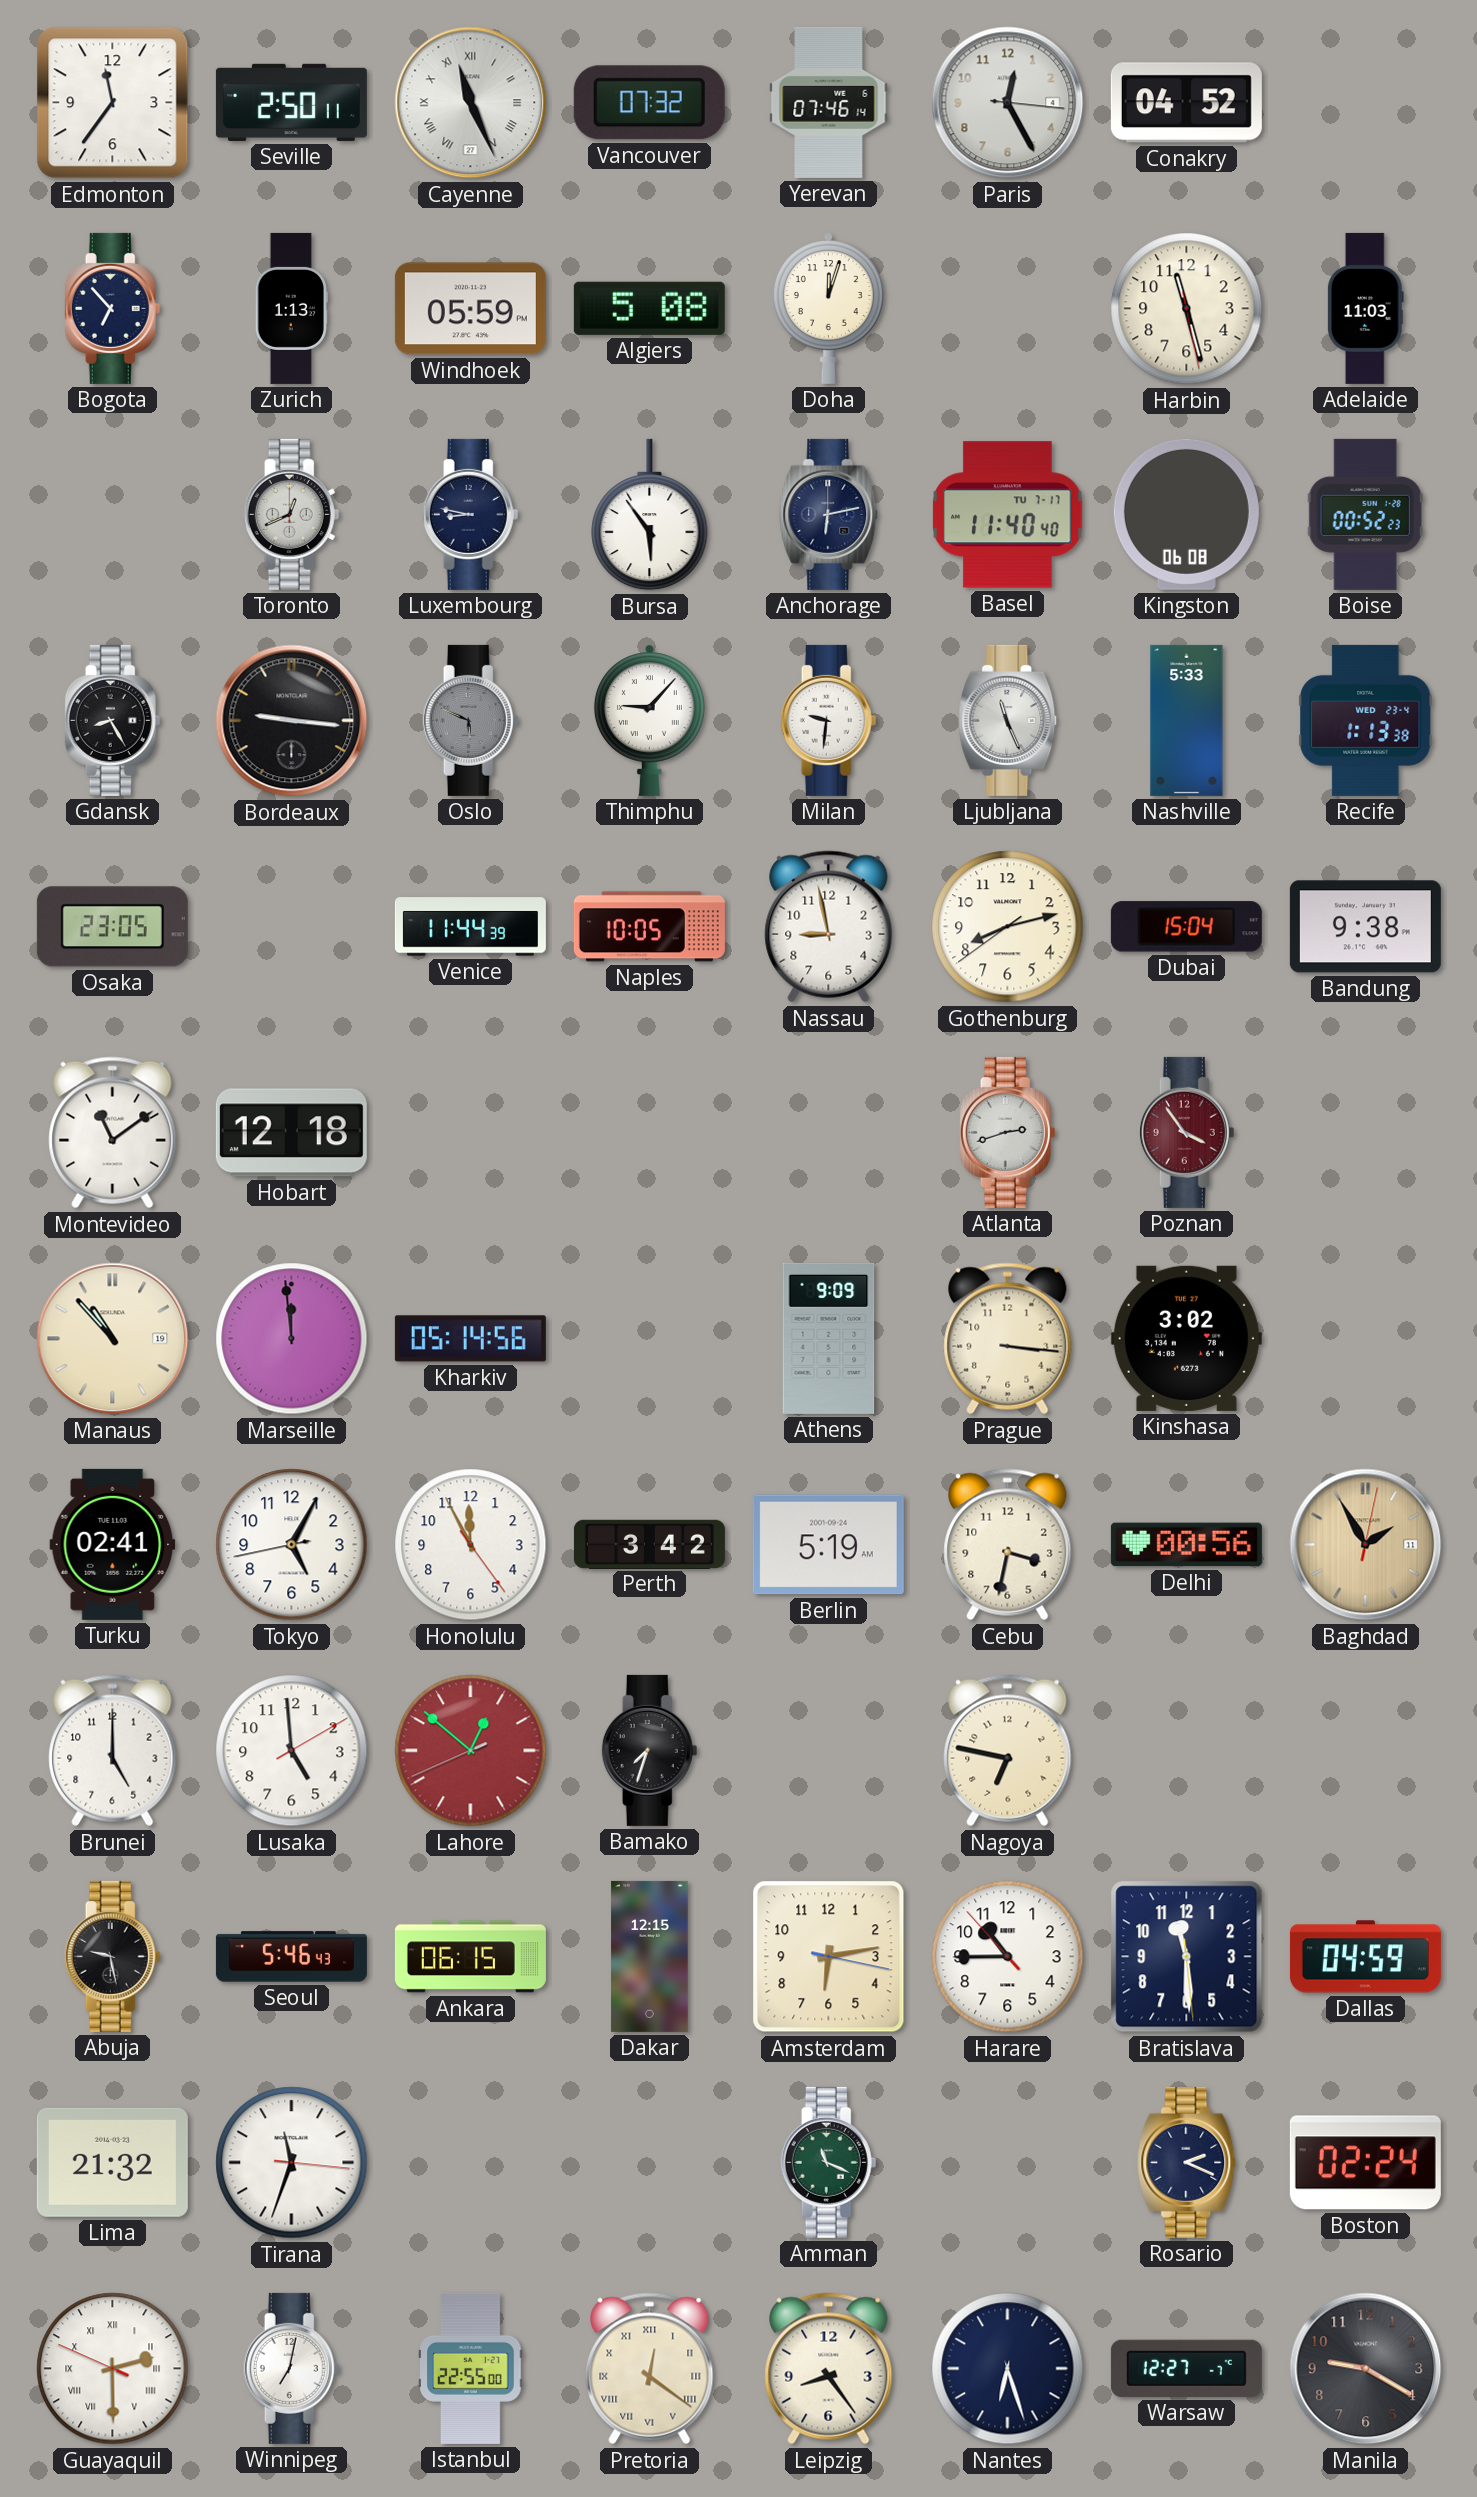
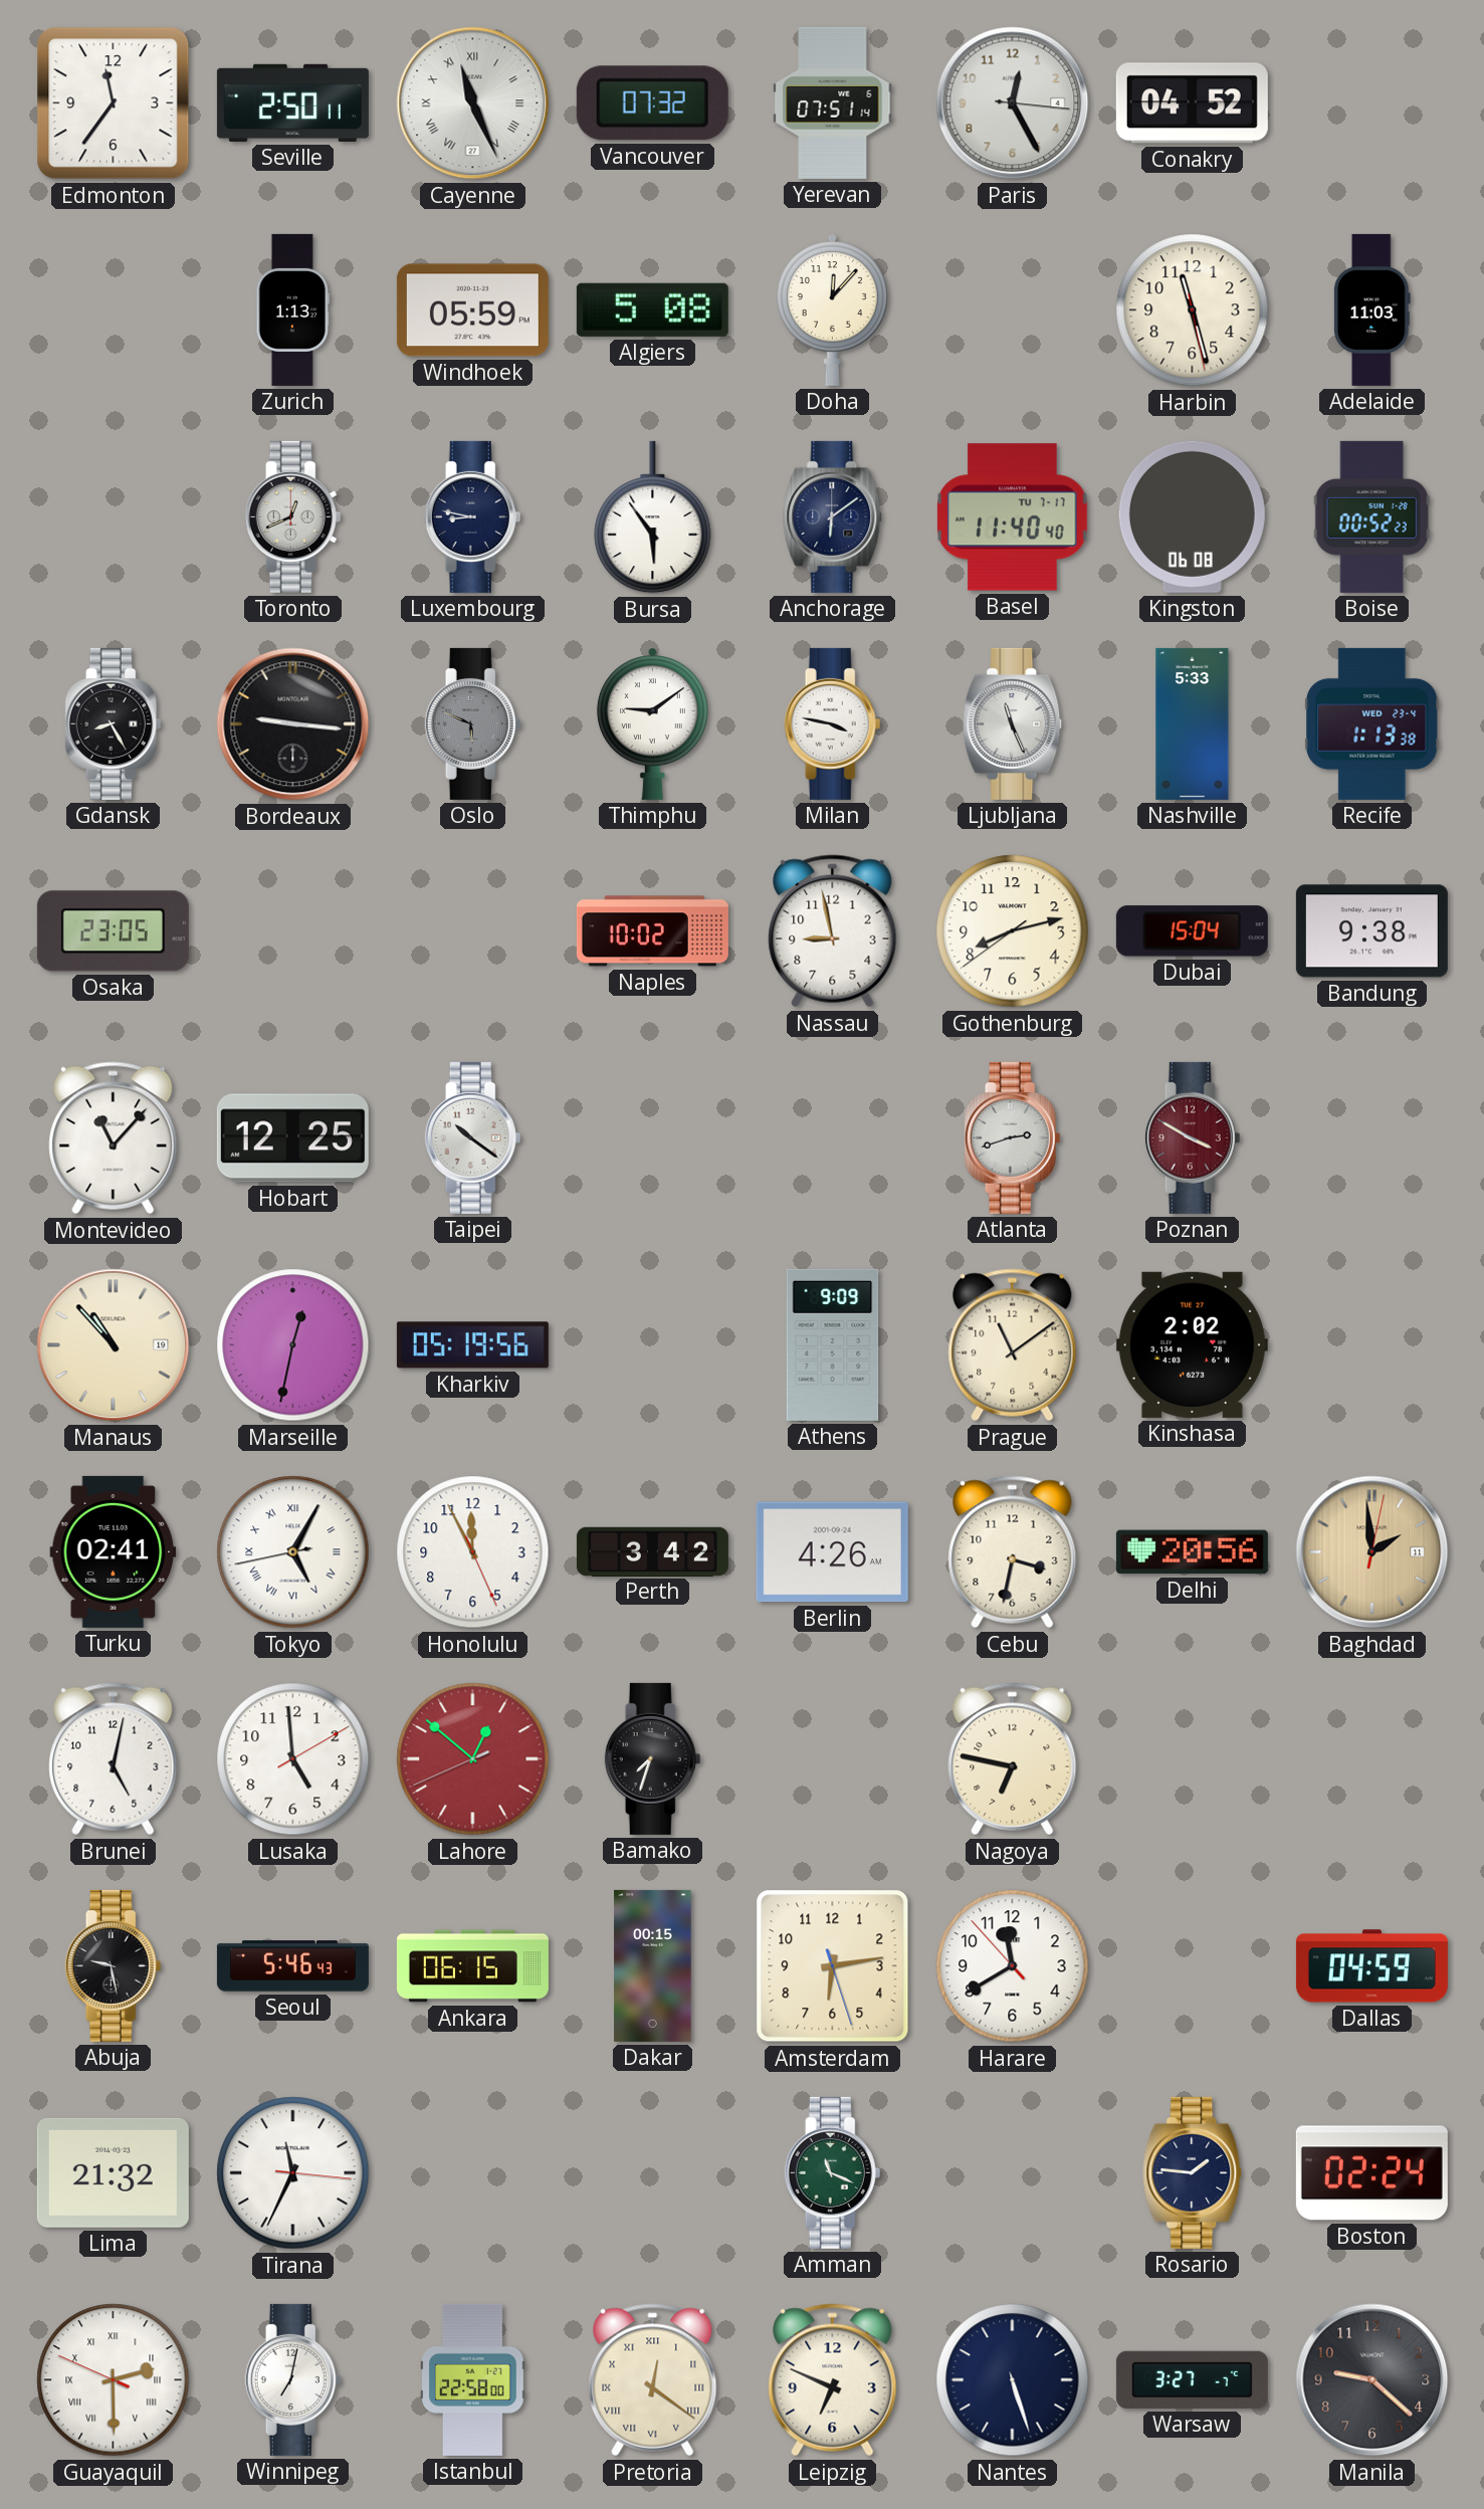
Yerevan: 07:46 -> 07:51 (833, 102)
Bogota: 6:53 -> none (113, 308)
Doha: 12:03 -> 12:07 (832, 309)
Anchorage: 6:13 -> 6:09 (833, 516)
Thimphu: 9:07 -> 9:09 (652, 723)
Milan: 9:31 -> 3:47 (833, 723)
Venice: 11:44 -> none (470, 927)
Naples: 10:05 -> 10:02 (652, 931)
Montevideo: 11:09 -> 11:07 (114, 1138)
Hobart: 12:18 -> 12:25 (292, 1138)
Taipei: none -> 10:21 (473, 1137)
Poznan: 3:54 -> 3:50 (1193, 1137)
Marseille: 11:59 -> 12:32 (293, 1345)
Kharkiv: 05:14 -> 05:19 (472, 1345)
Prague: 3:16 -> 11:09 (1013, 1345)
Kinshasa: 3:02 -> 2:02 (1192, 1344)
Tokyo numerals: Arabic -> Roman (293, 1552)
Honolulu: 11:55:24 -> 11:55:26 (473, 1552)
Berlin: 5:19 -> 4:26 (832, 1552)
Delhi: 00:56 -> 20:56 (1192, 1552)
Baghdad: 1:55 -> 1:59 (1372, 1552)
Brunei: 5:00 -> 5:02 (114, 1759)
Dakar: 12:15 -> 00:15 (653, 1965)
Amsterdam: 6:13:17 -> 6:13:27 (833, 1966)
Harare: 10:44 -> 11:39 (1013, 1966)
Bratislava: 11:29 -> none (1187, 1957)
Tirana: 11:33 -> 11:34 (293, 2173)
Rosario: 2:19 -> 1:46 (1193, 2172)
Istanbul: 22:55 -> 22:58 (473, 2379)
Leipzig: 8:24 -> 6:49 (833, 2380)
Nantes: 6:27 -> 5:27 (1013, 2380)
Warsaw: 12:27 -> 3:27 (1192, 2379)
Manila: 9:20 -> 9:22 (1372, 2380)
